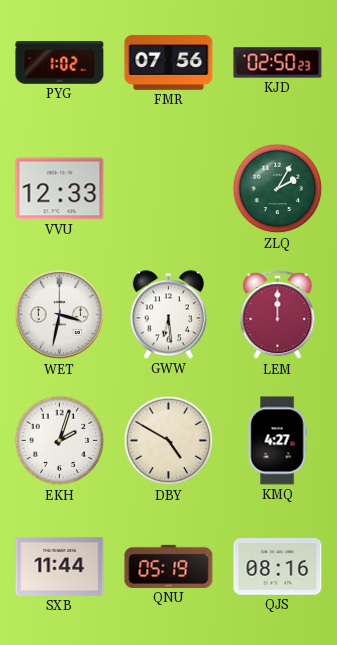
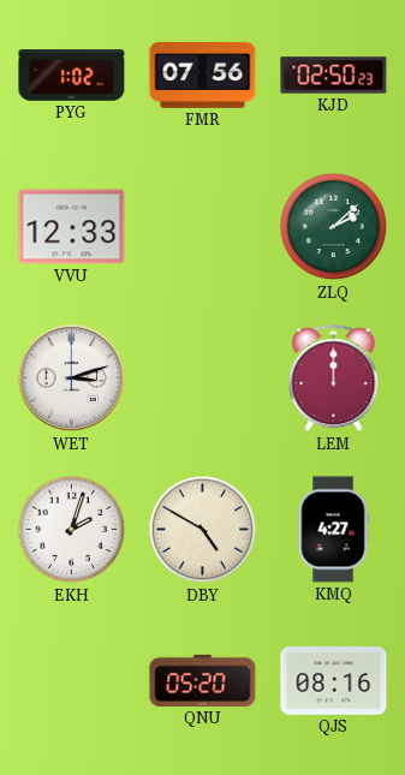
ZLQ: 2:05 -> 2:08 (334, 227)
WET: 3:32 -> 3:12 (72, 378)
GWW: 6:29 -> none (168, 315)
SXB: 11:44 -> none (60, 566)
QNU: 05:19 -> 05:20 (203, 680)
